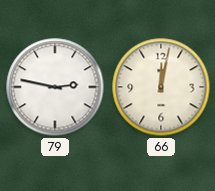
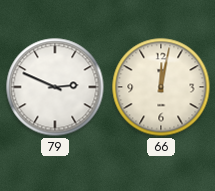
79: 2:47 -> 2:49 (55, 87)
